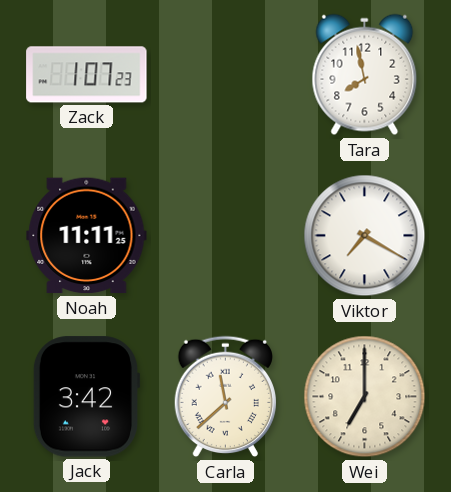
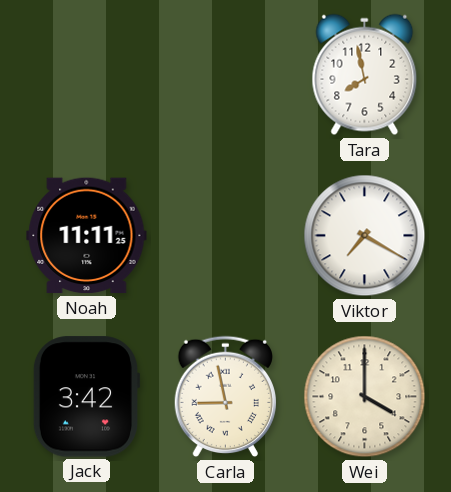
Zack: 1:07 -> none (87, 75)
Carla: 11:38 -> 8:58 (225, 397)
Wei: 7:00 -> 4:00 (365, 397)
